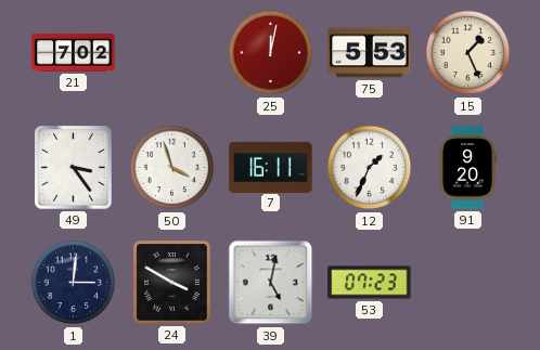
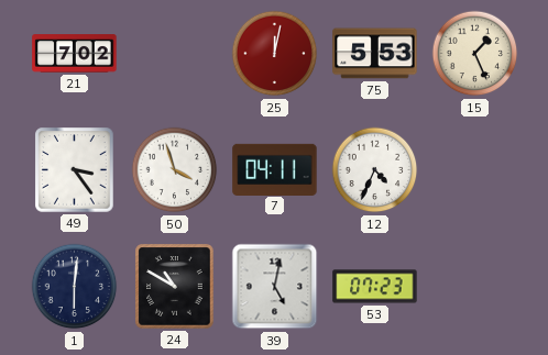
7: 16:11 -> 04:11 (275, 169)
12: 1:34 -> 4:34 (375, 170)
91: 9:20 -> none (467, 168)
1: 3:01 -> 6:01 (75, 287)
24: 3:50 -> 10:50 (175, 287)
